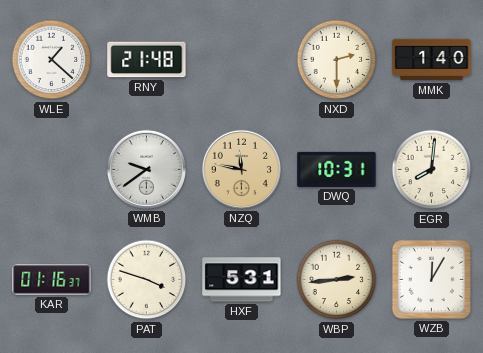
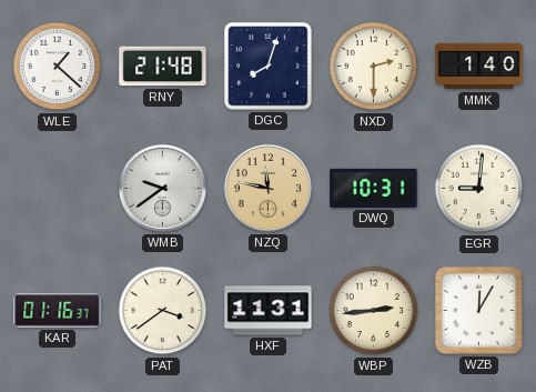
DGC: none -> 8:03 (269, 67)
EGR: 8:01 -> 9:01 (479, 189)
PAT: 3:48 -> 3:39 (163, 311)
HXF: 5:31 -> 11:31 (269, 311)
